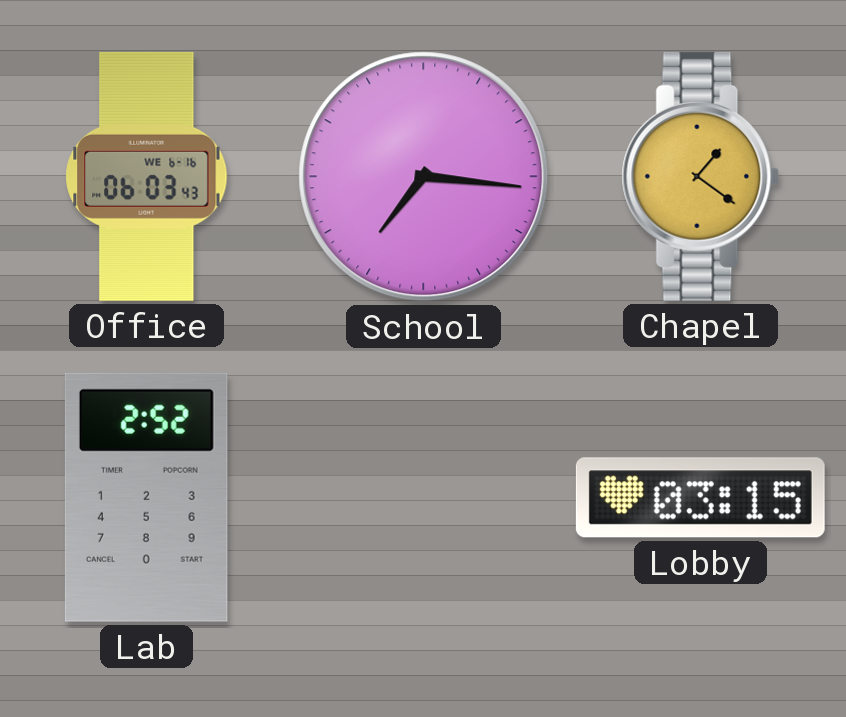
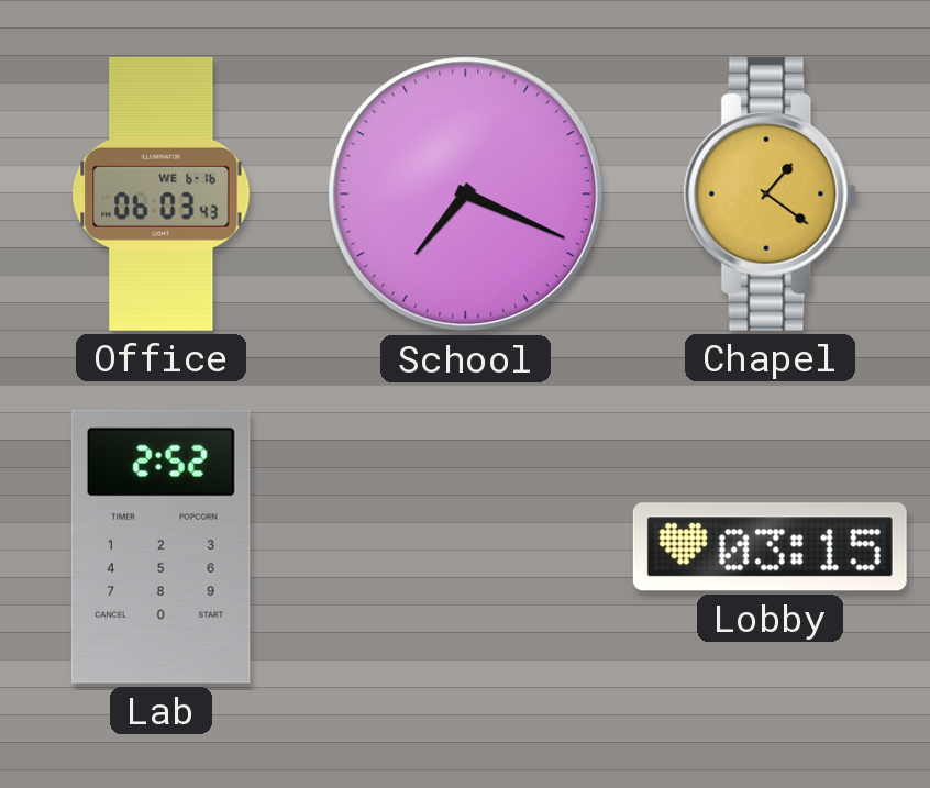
School: 7:16 -> 7:19 (466, 195)
